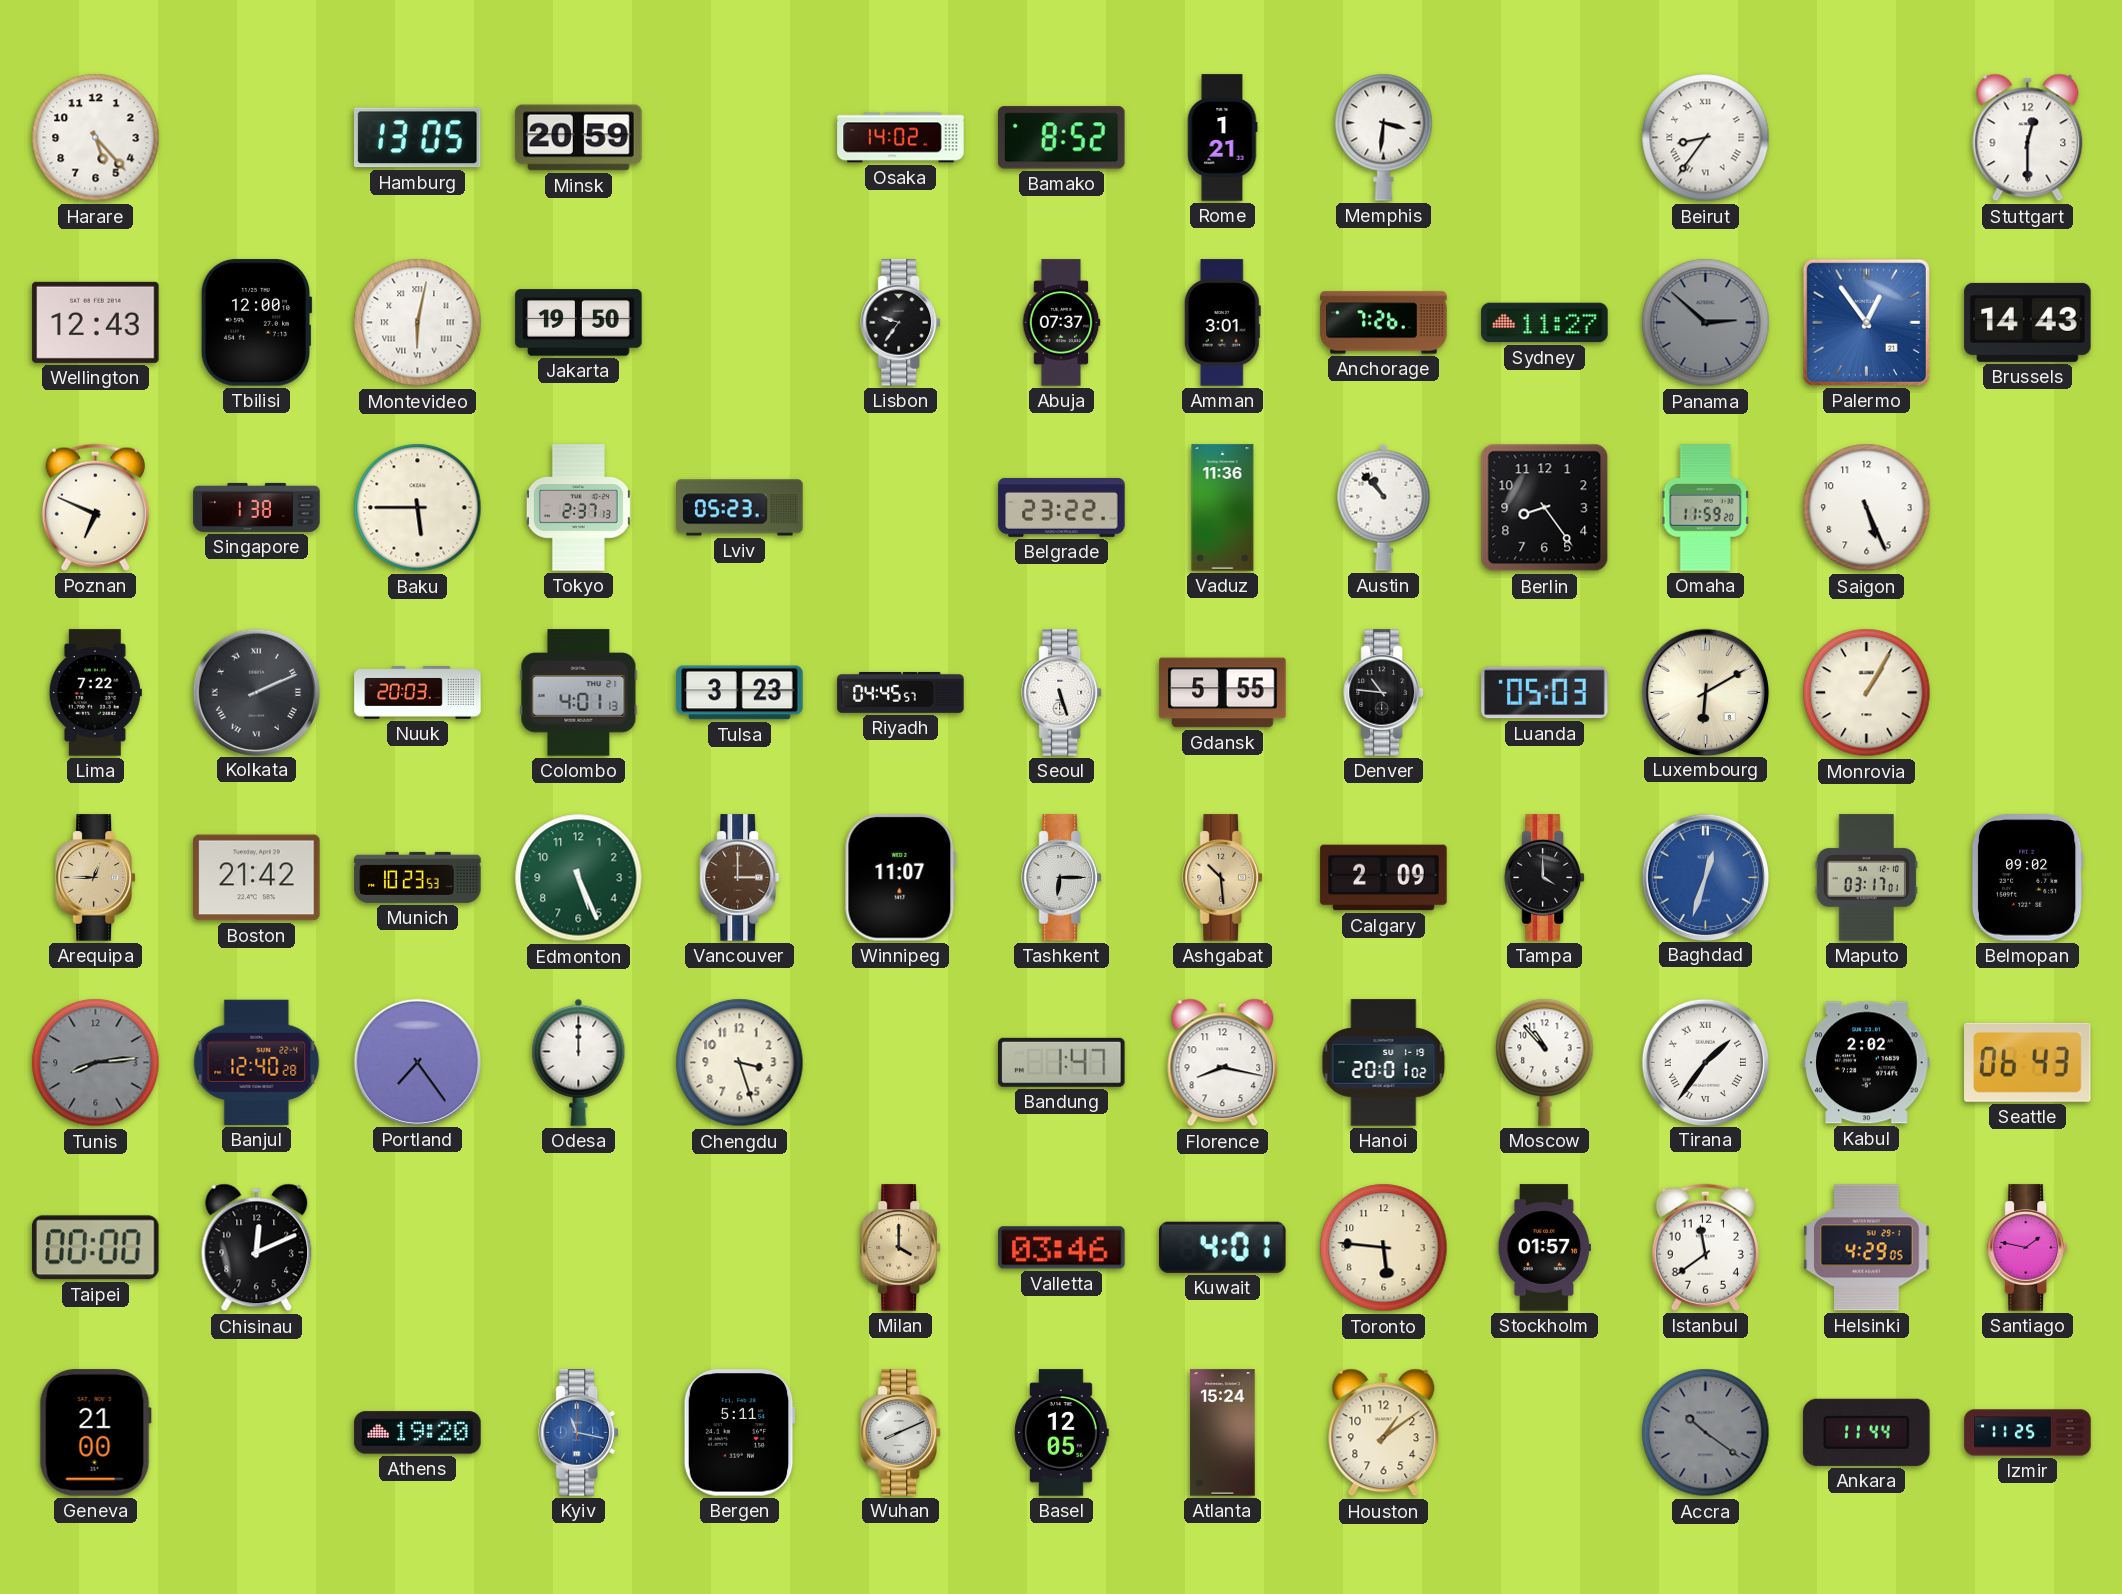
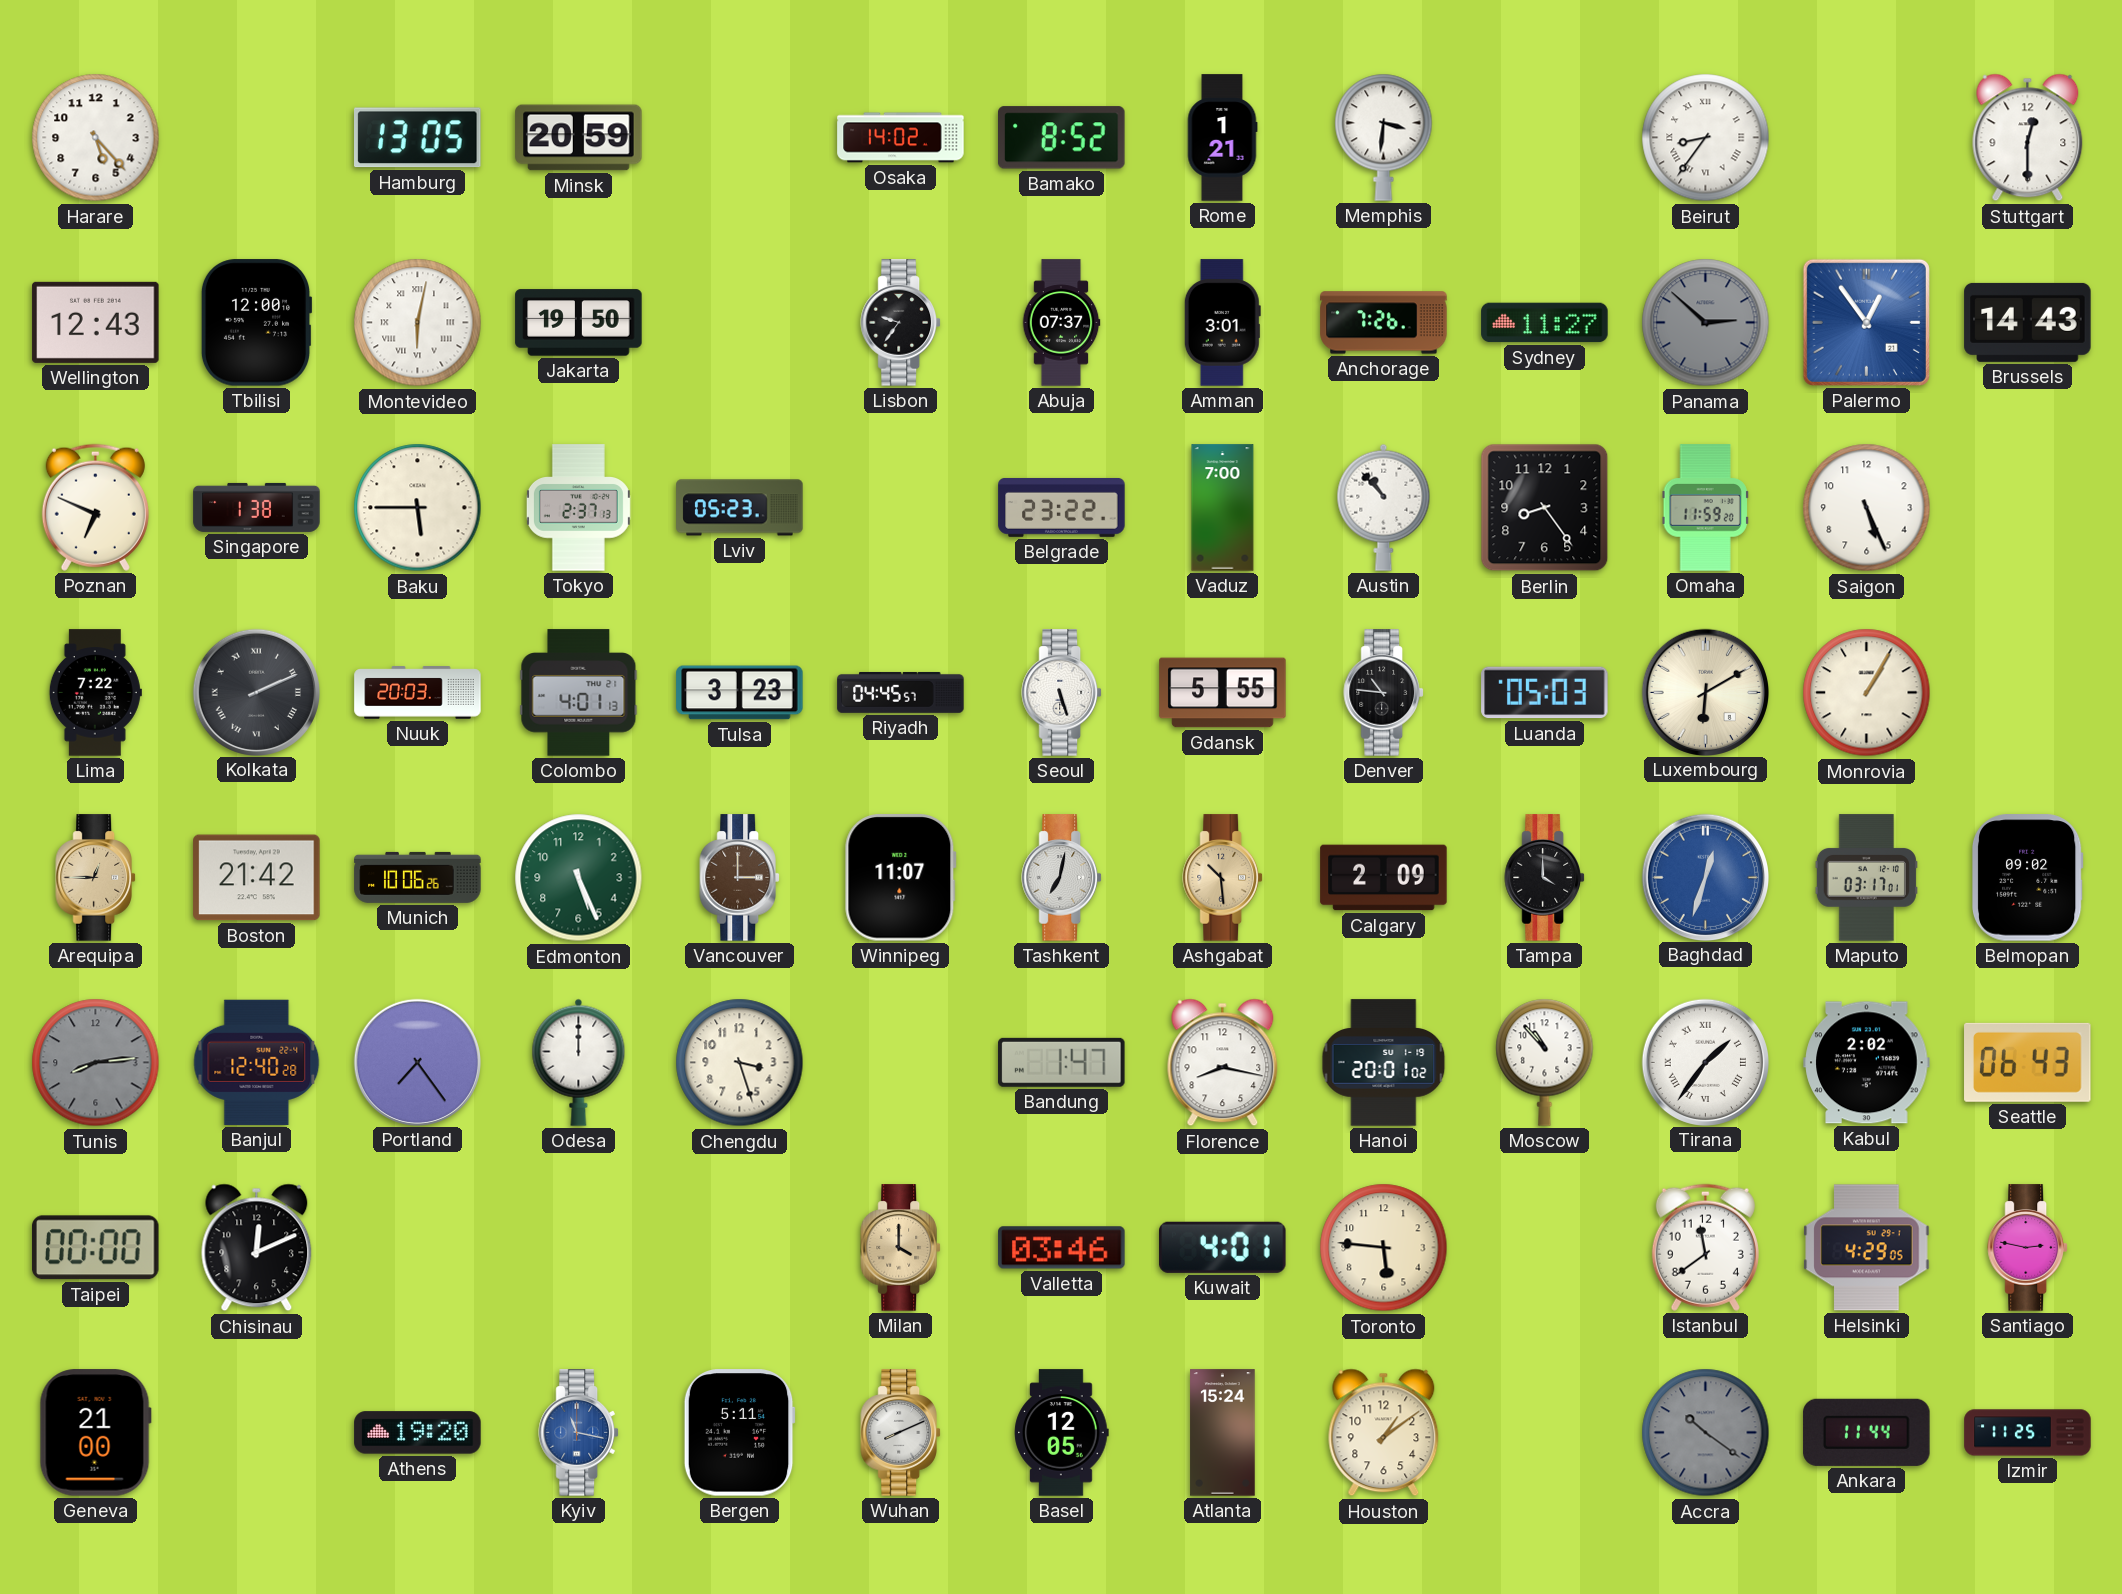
Vaduz: 11:36 -> 7:00 (1223, 508)
Munich: 10:23 -> 10:06 (418, 877)
Tashkent: 6:15 -> 7:02 (1061, 878)
Stockholm: 01:57 -> none (1544, 1248)
Santiago: 1:47 -> 2:47 (2027, 1248)
